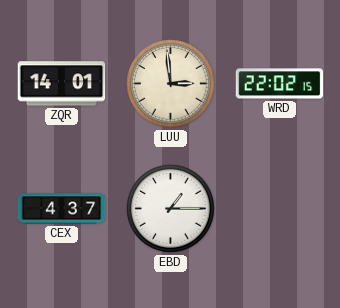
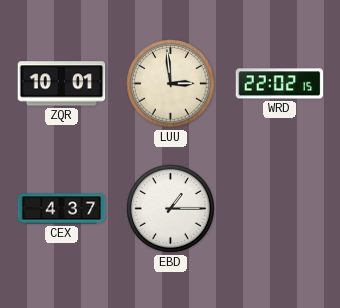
ZQR: 14:01 -> 10:01 (62, 84)
